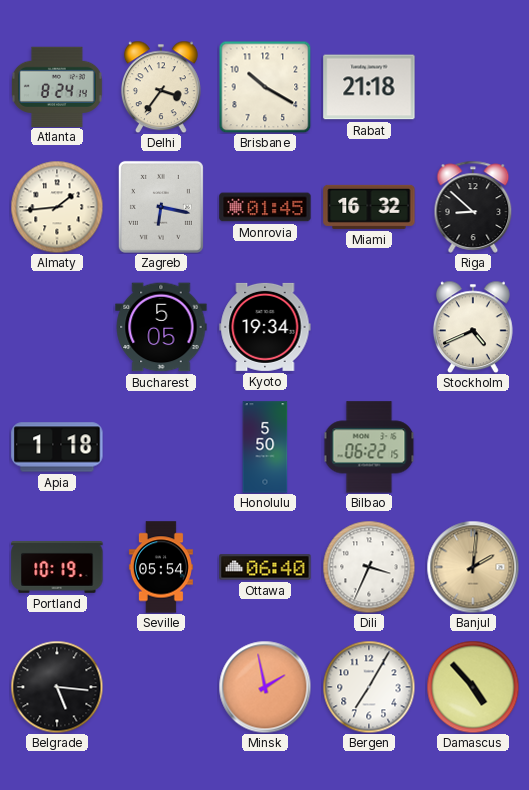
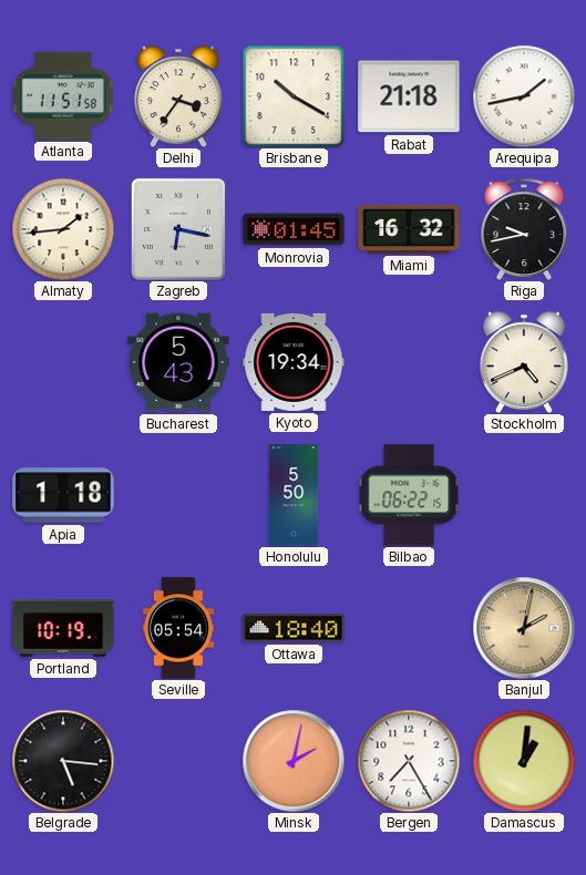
Atlanta: 8:24 -> 11:51 (63, 95)
Arequipa: none -> 1:43 (524, 96)
Riga: 8:52 -> 9:43 (524, 229)
Bucharest: 5:05 -> 5:43 (178, 362)
Ottawa: 06:40 -> 18:40 (294, 628)
Dili: 3:34 -> none (369, 567)
Banjul: 2:01 -> 2:02 (524, 628)
Minsk: 1:58 -> 2:02 (294, 761)
Bergen: 7:05 -> 7:25 (409, 761)
Damascus: 4:53 -> 1:01 (524, 761)
